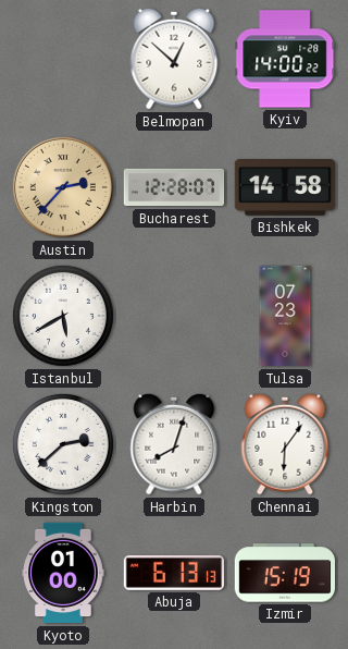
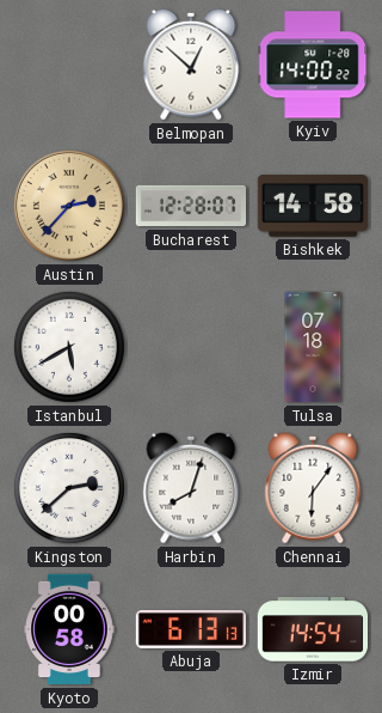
Tulsa: 07:23 -> 07:18 (313, 347)
Kyoto: 01:00 -> 00:58 (69, 629)
Izmir: 15:19 -> 14:54 (312, 629)
